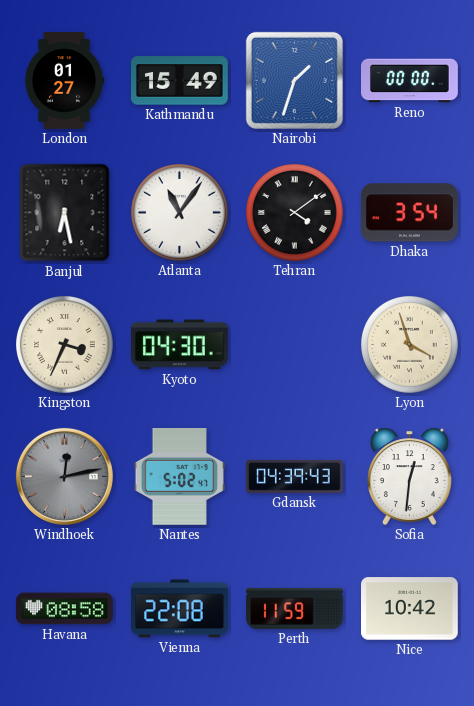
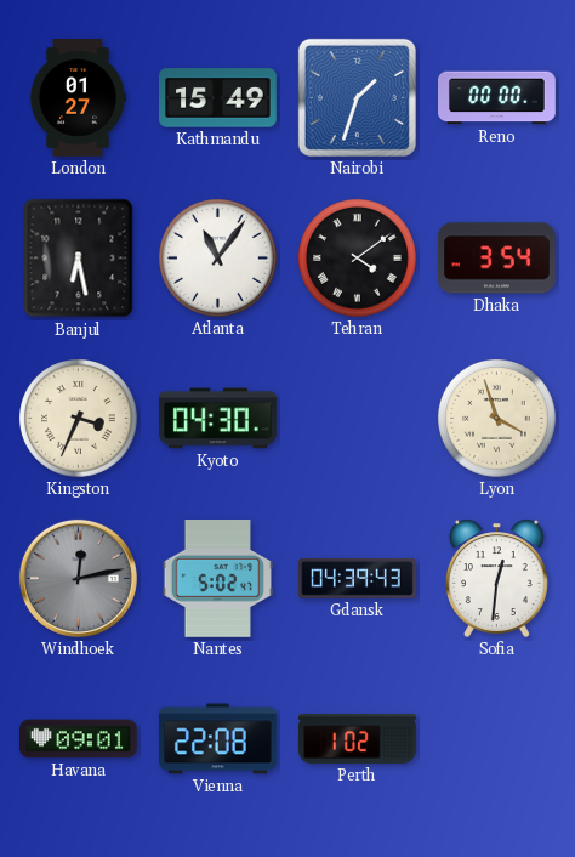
Havana: 08:58 -> 09:01 (79, 739)
Perth: 11:59 -> 1:02 (358, 738)
Nice: 10:42 -> none (410, 609)
